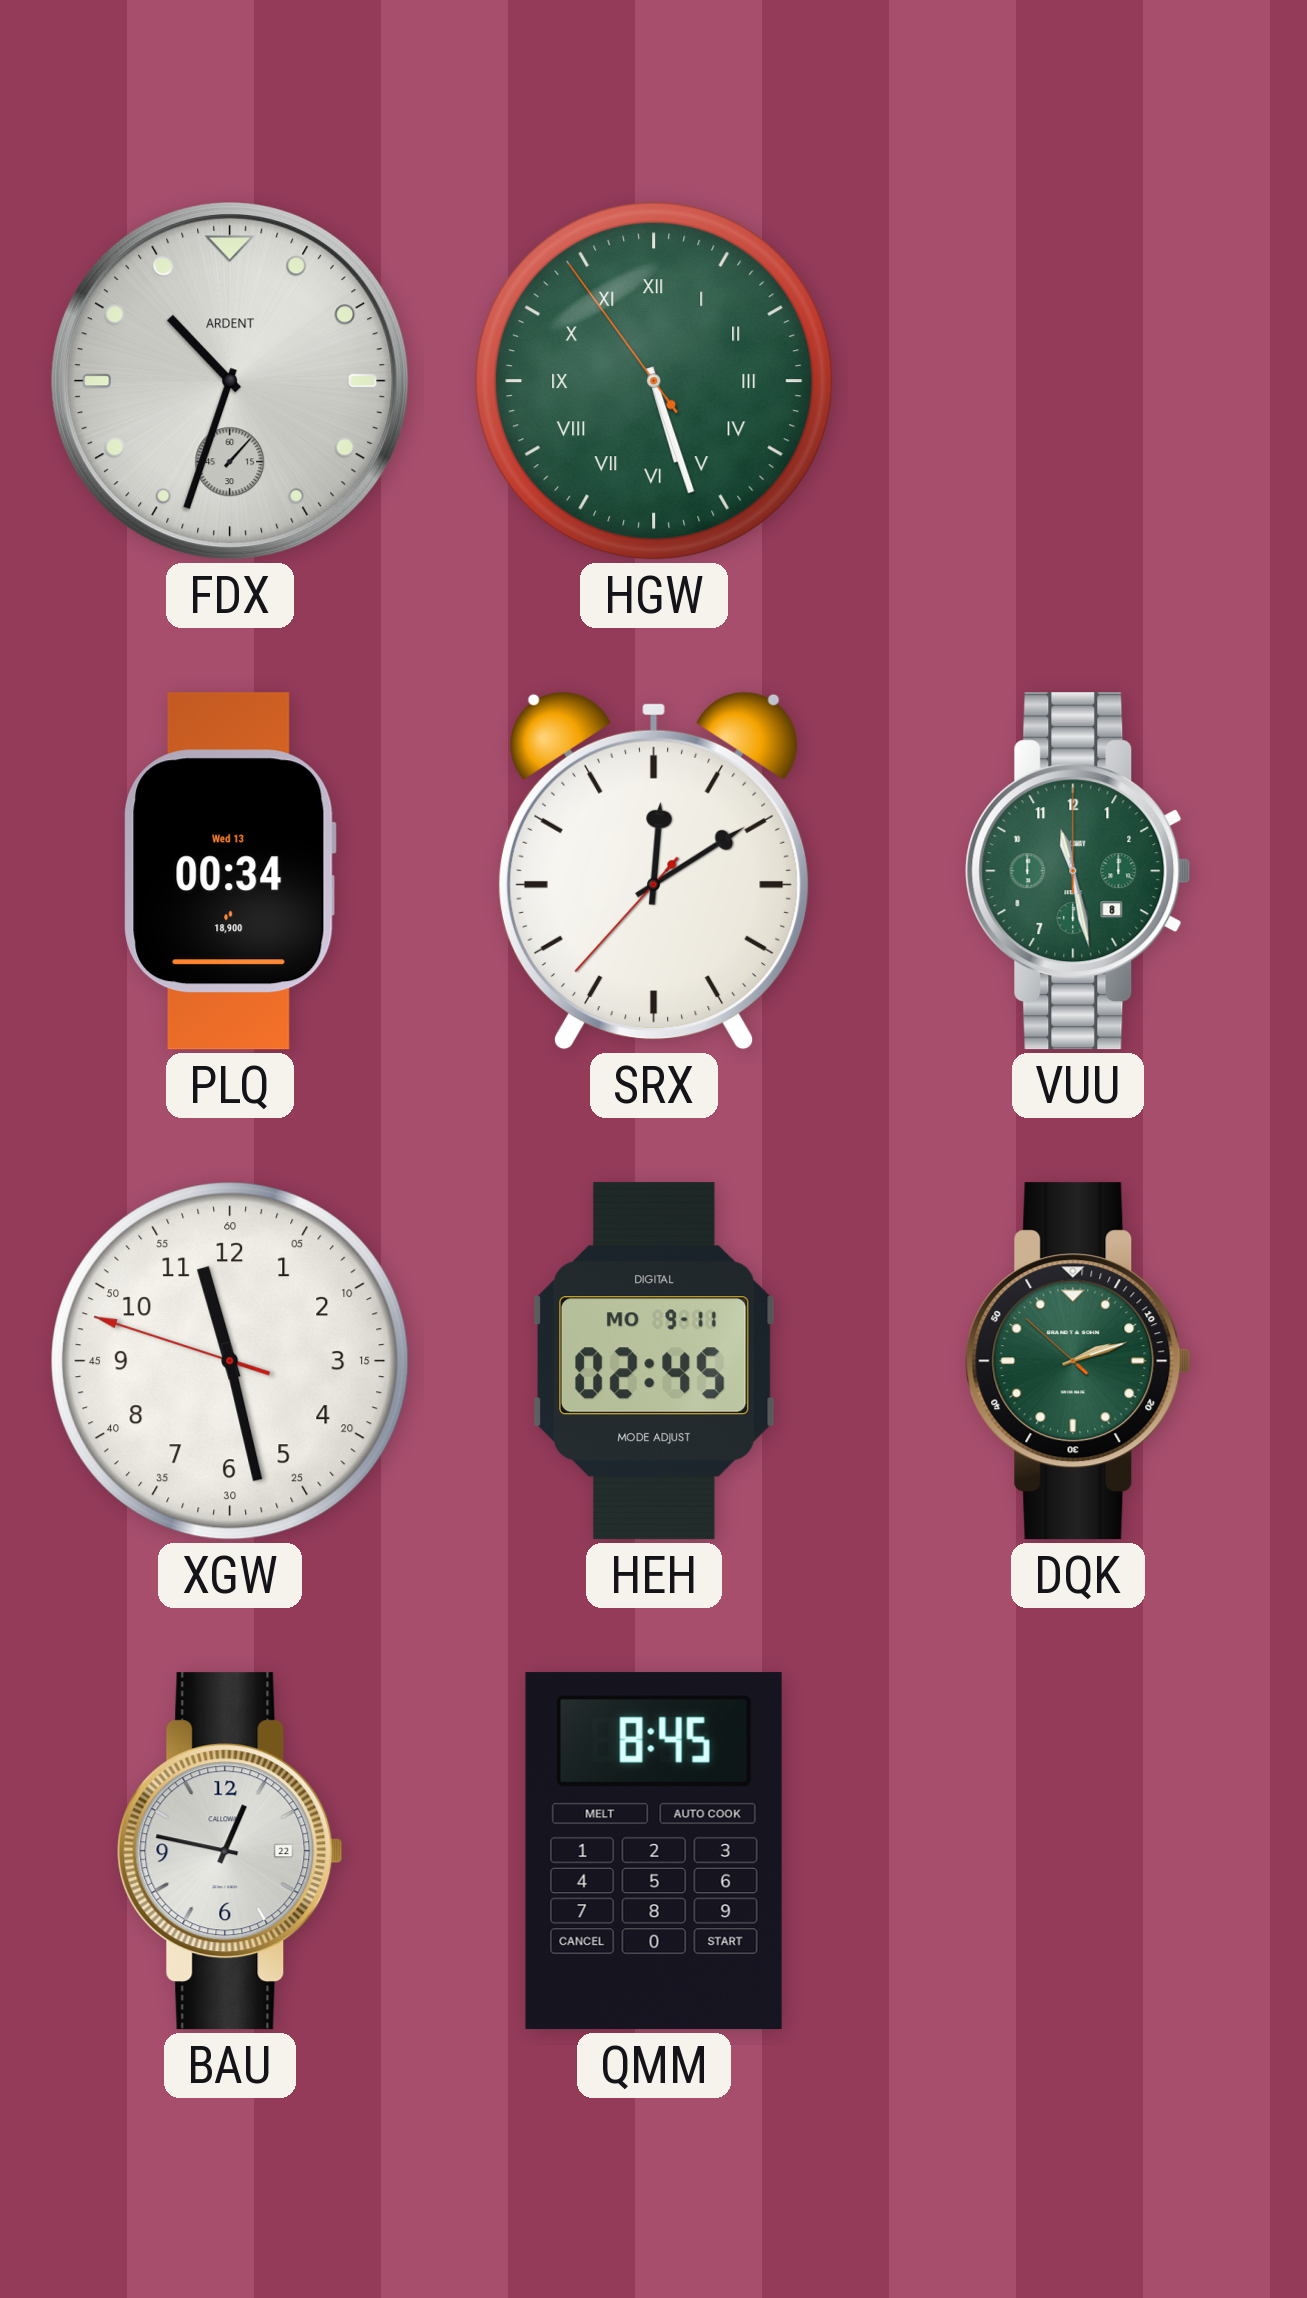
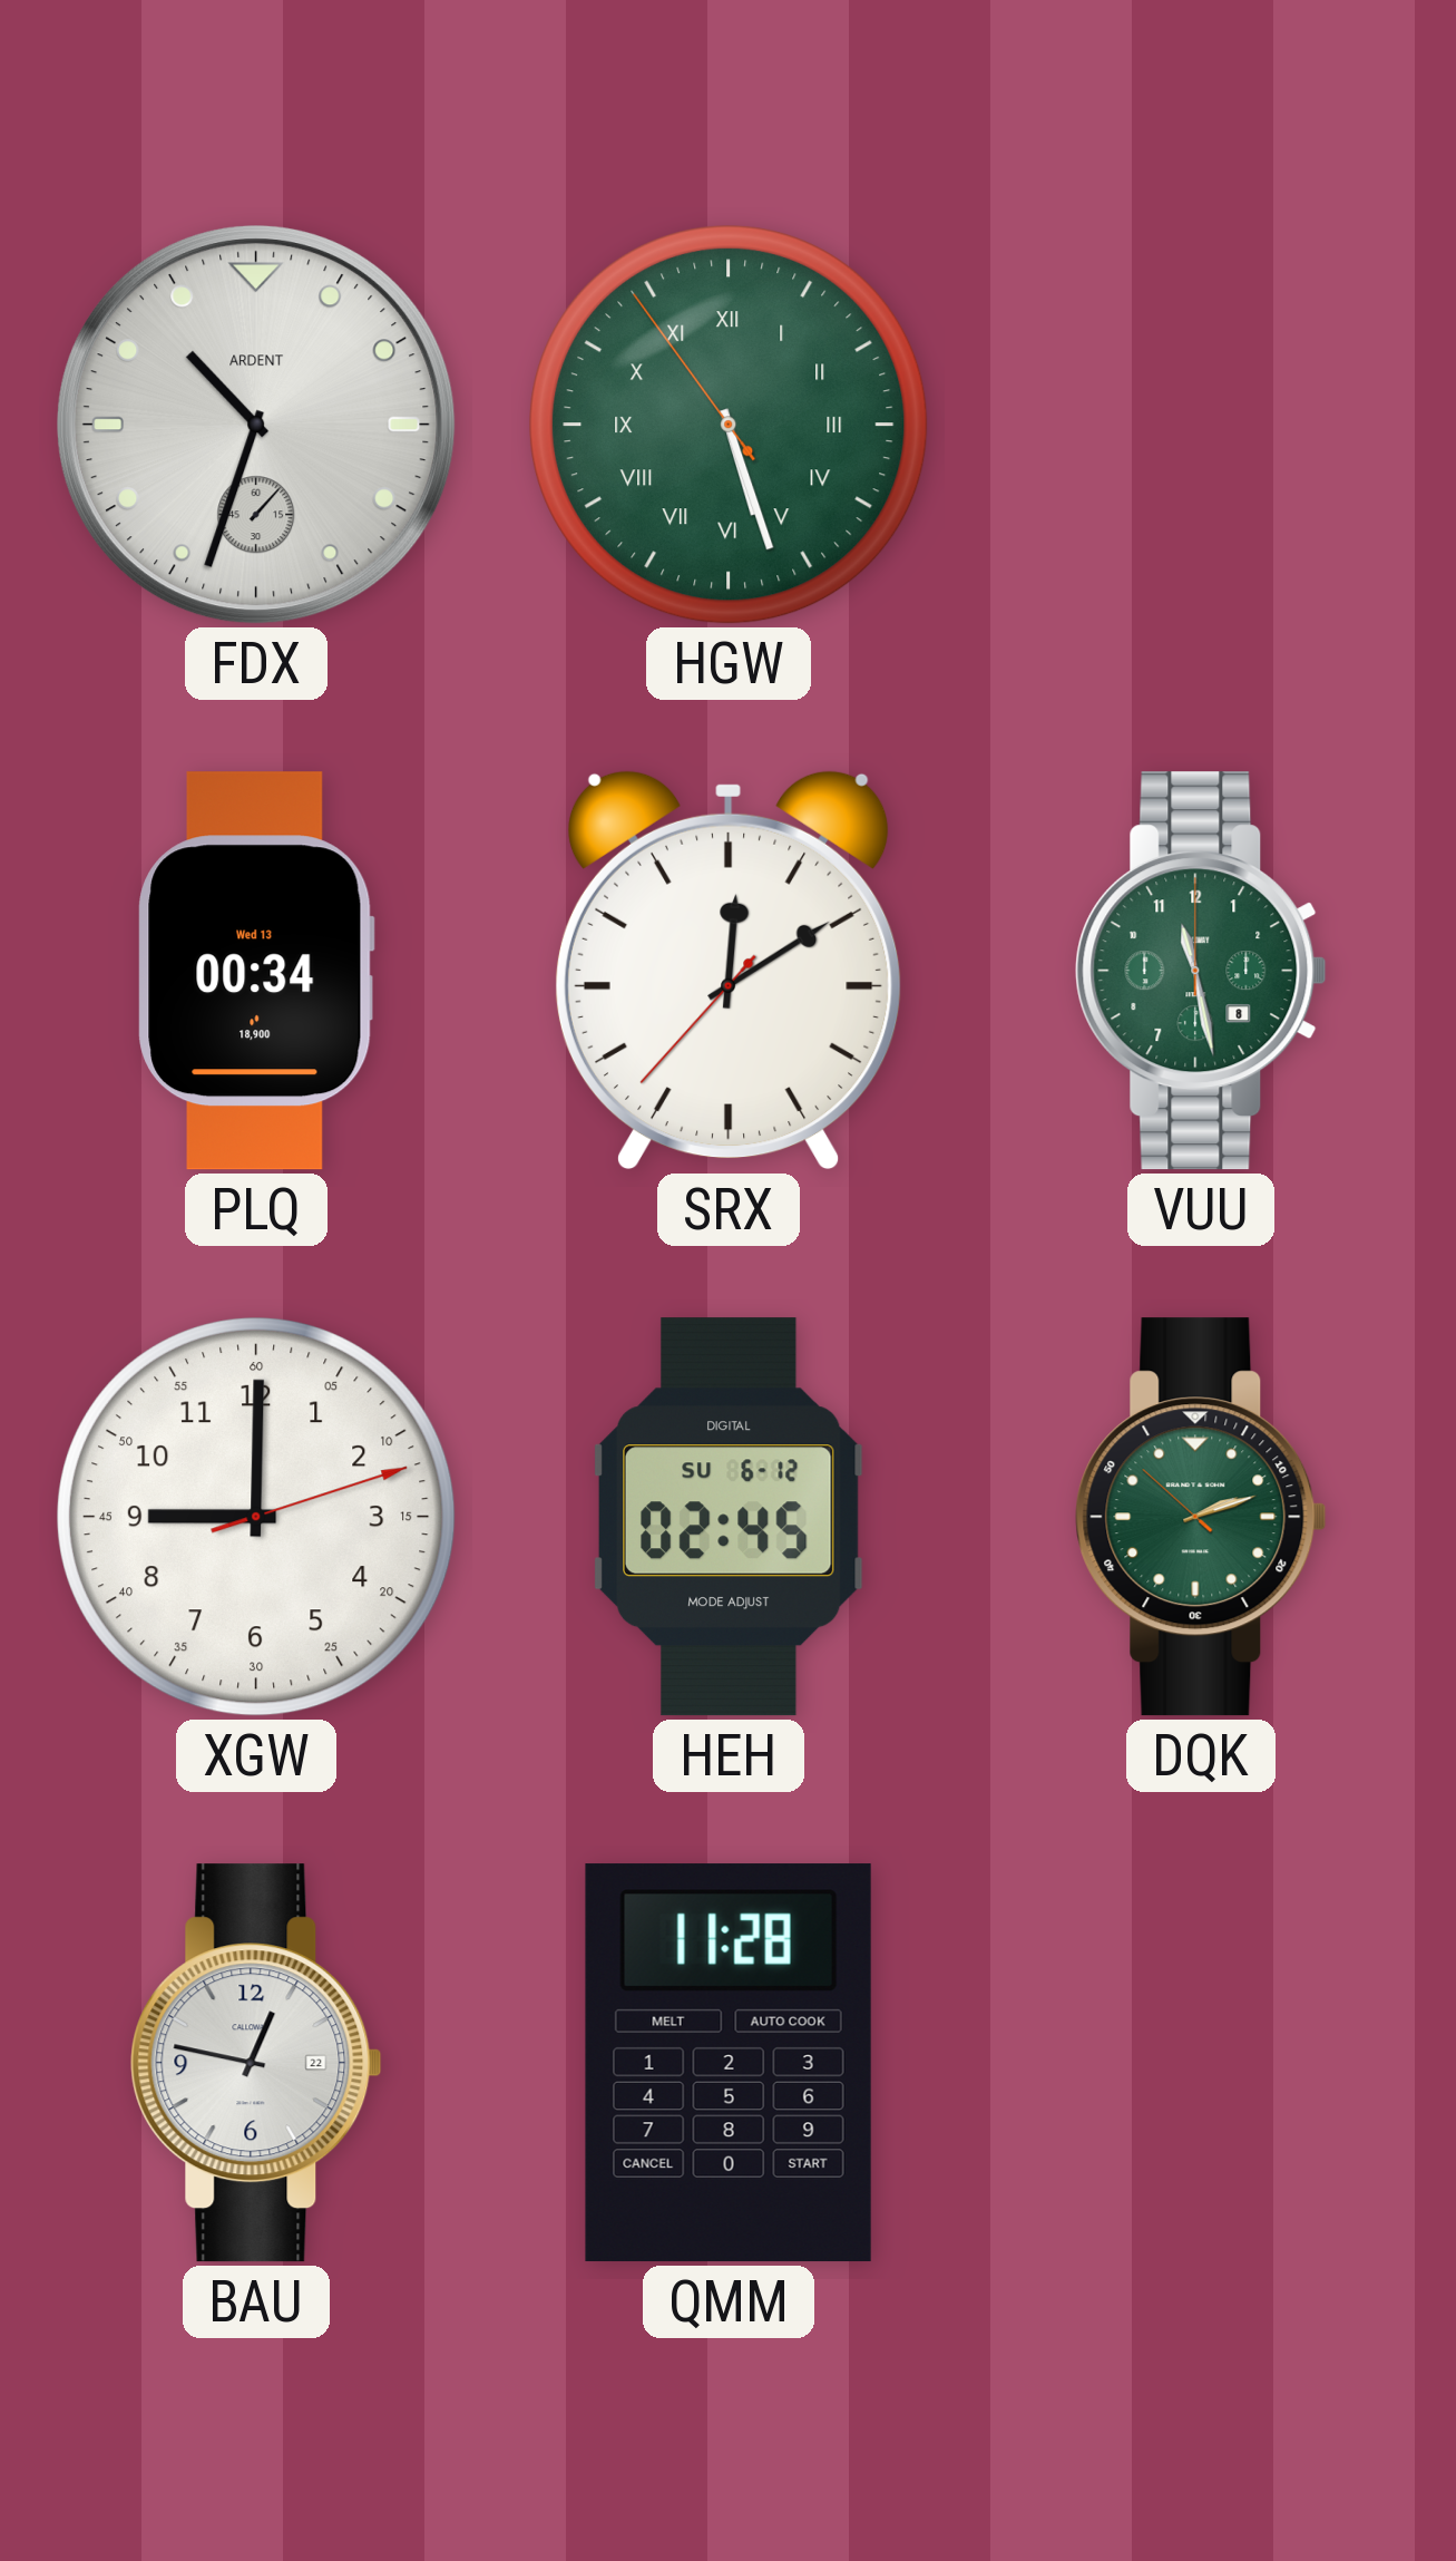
XGW: 11:27 -> 9:00 (256, 1517)
HEH date: MO 9-11 -> SU 6-12 (729, 1517)
QMM: 8:45 -> 11:28 (729, 2063)
